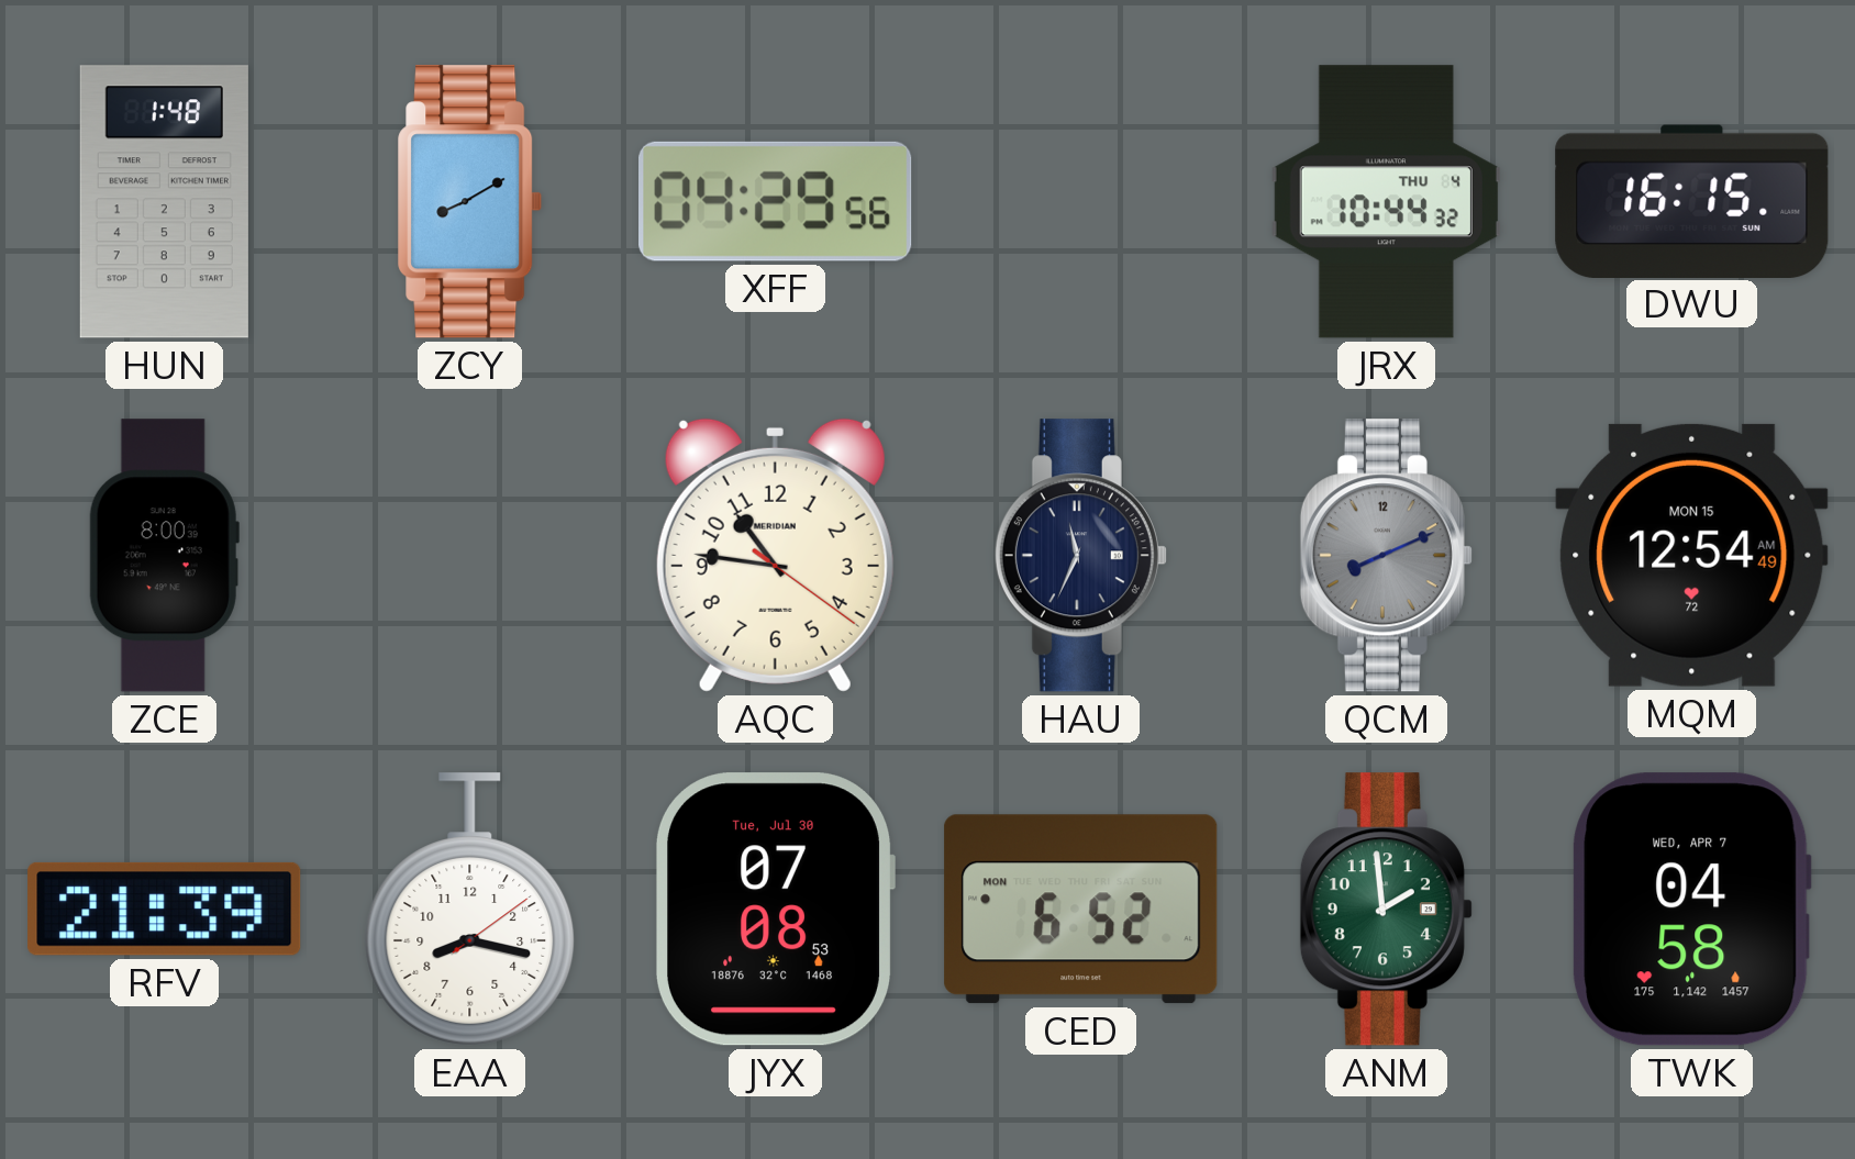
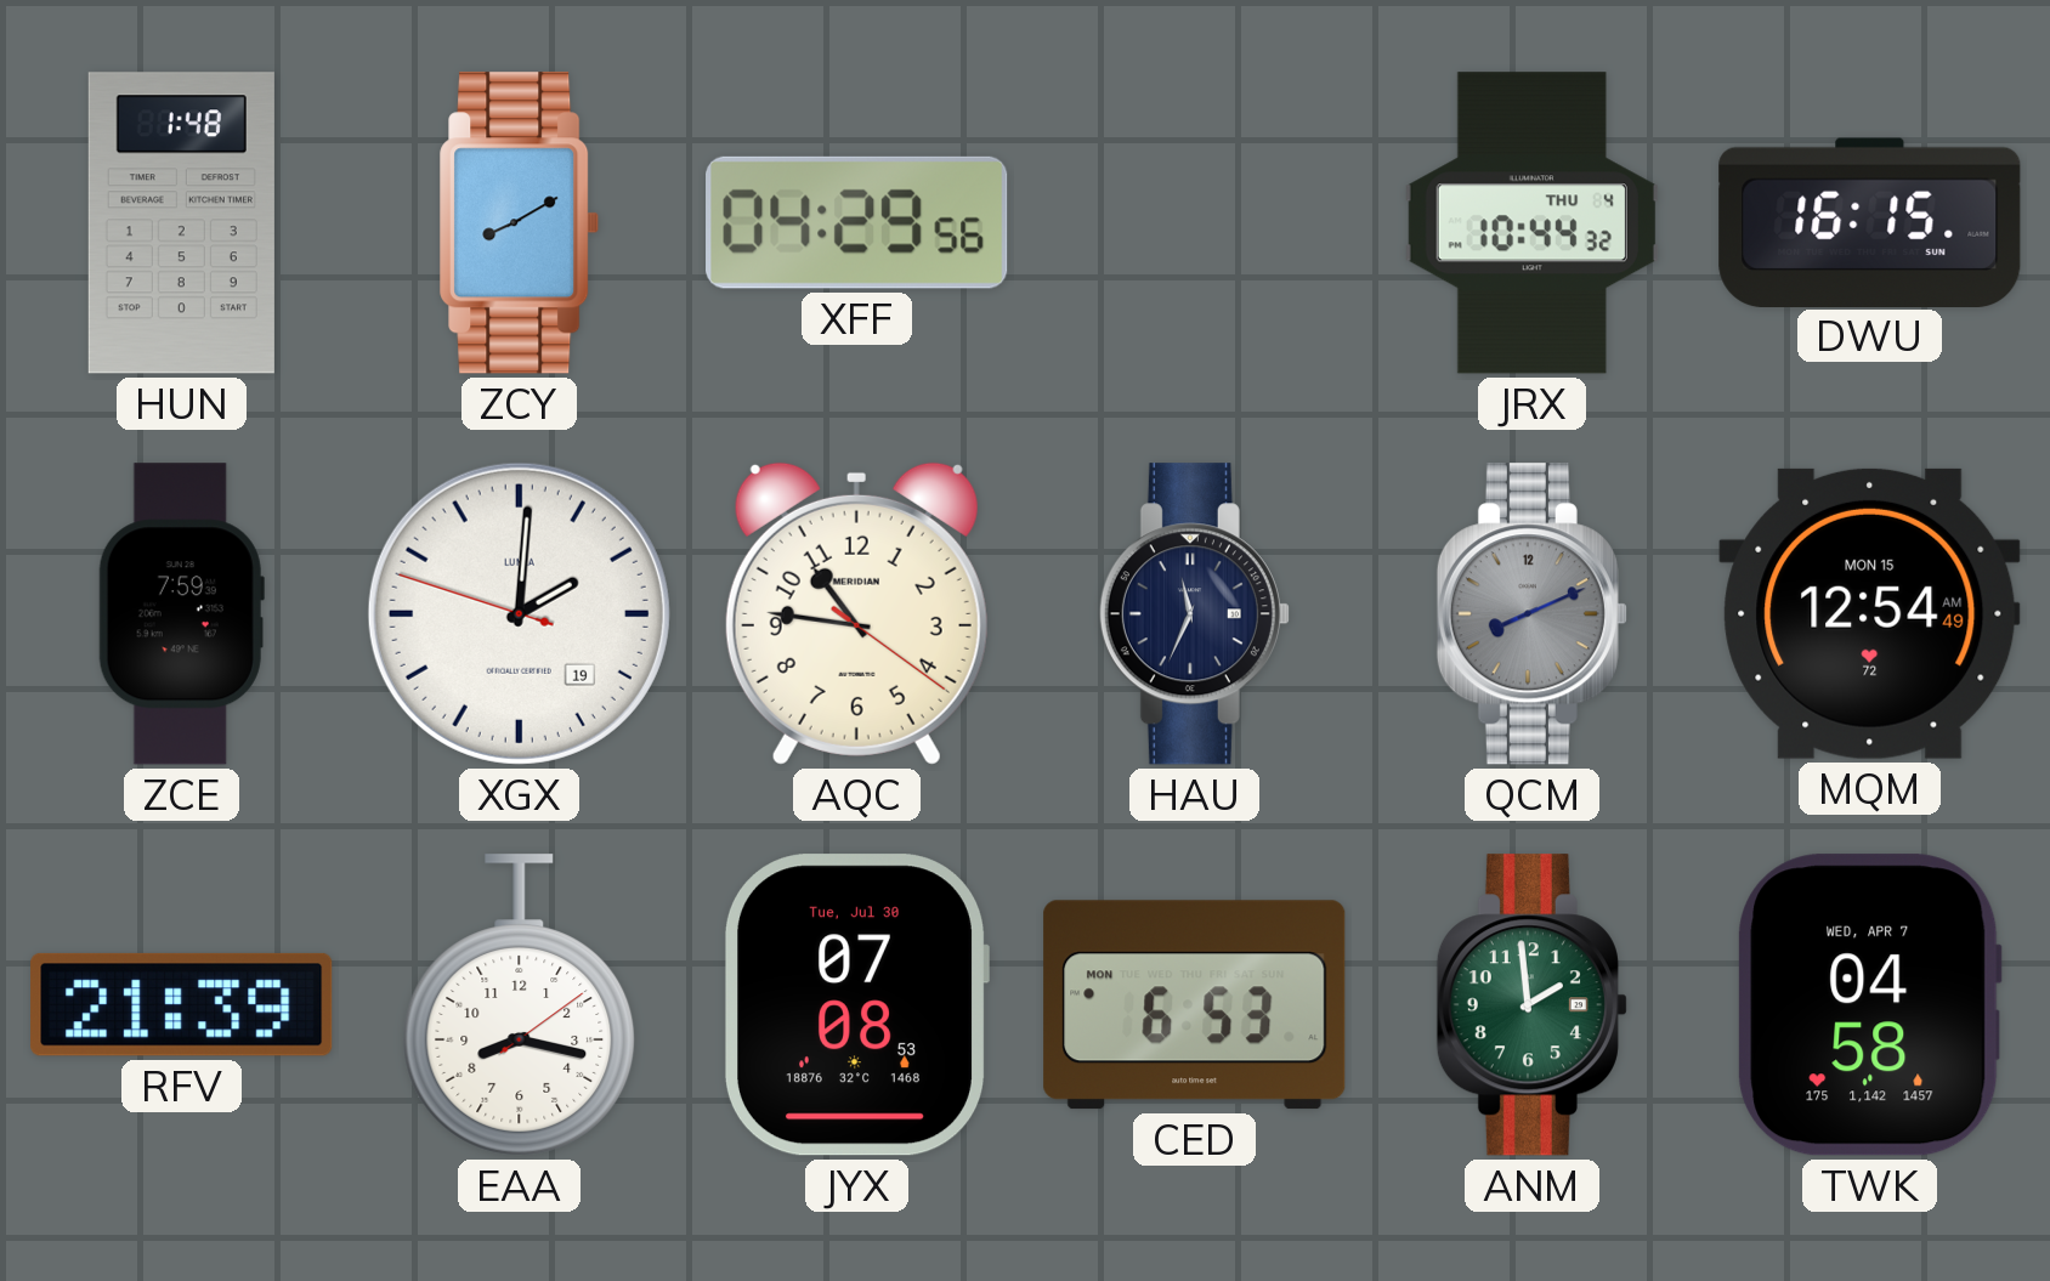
ZCE: 8:00 -> 7:59 (181, 614)
XGX: none -> 2:00 (519, 613)
CED: 6:52 -> 6:53 (1195, 1005)
